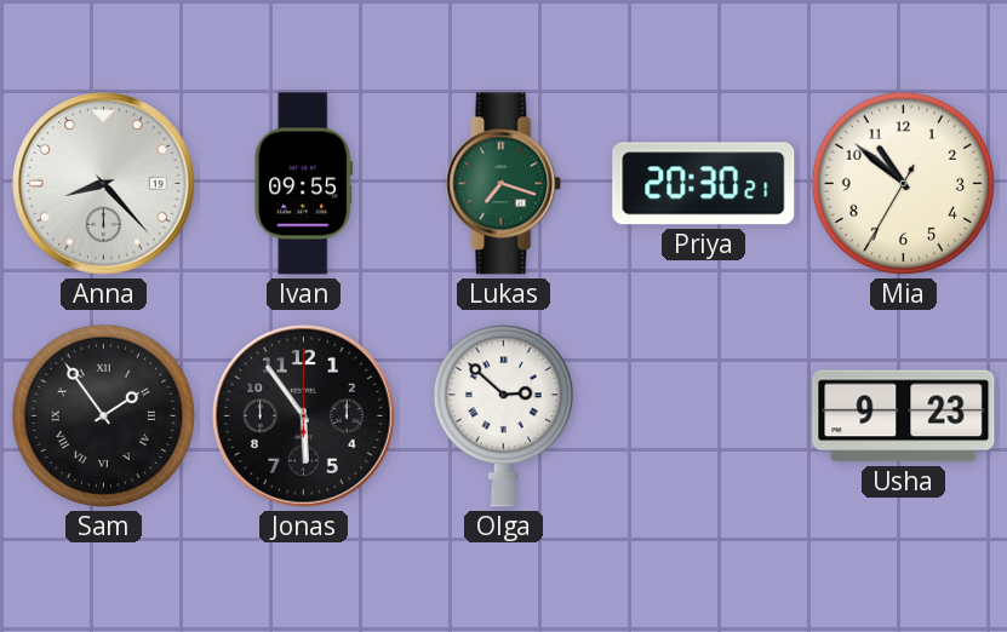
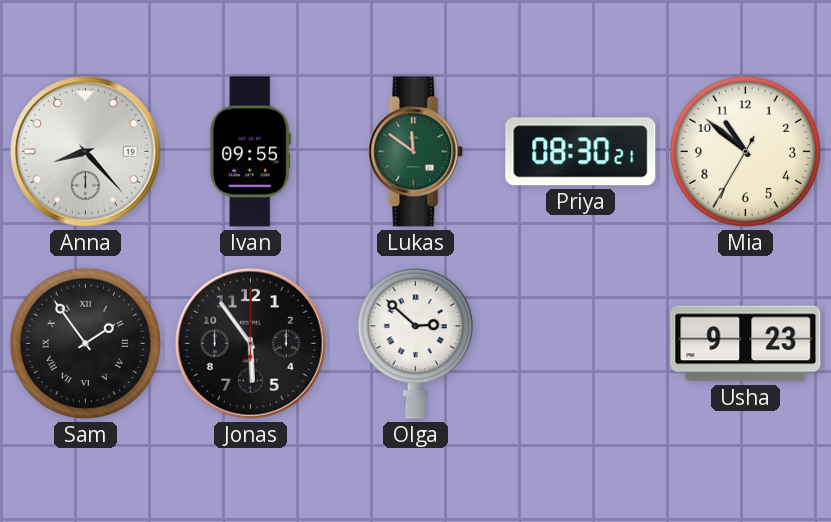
Lukas: 7:18 -> 11:51 (416, 152)
Priya: 20:30 -> 08:30 (581, 152)
